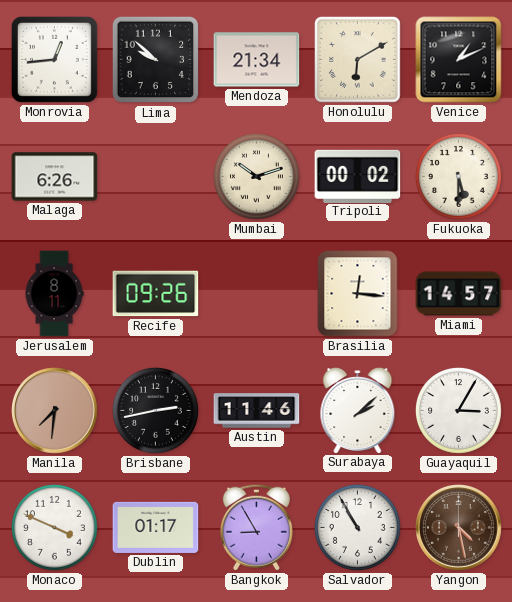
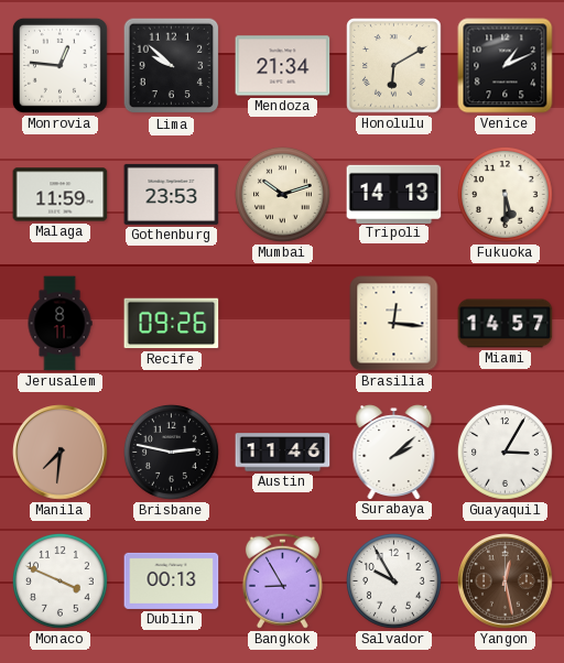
Monrovia: 12:44 -> 12:46 (59, 65)
Malaga: 6:26 -> 11:59 (61, 195)
Gothenburg: none -> 23:53 (172, 194)
Tripoli: 00:02 -> 14:13 (394, 194)
Brisbane: 2:43 -> 2:47 (171, 452)
Dublin: 01:17 -> 00:13 (172, 580)
Salvador: 10:55 -> 9:55 (393, 580)
Yangon: 4:28 -> 12:28 (506, 582)
